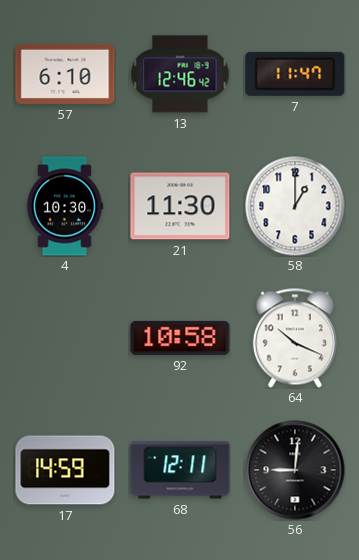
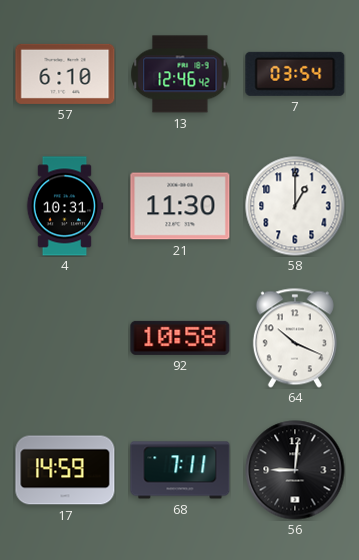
7: 11:47 -> 03:54 (295, 74)
4: 10:30 -> 10:31 (65, 206)
68: 12:11 -> 7:11 (180, 470)
